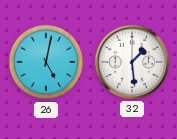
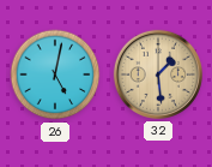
32 dial: white -> champagne (158, 74)
